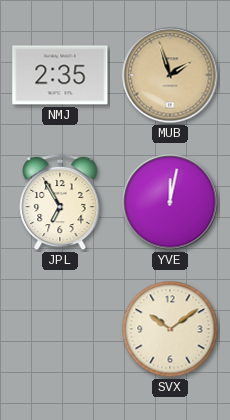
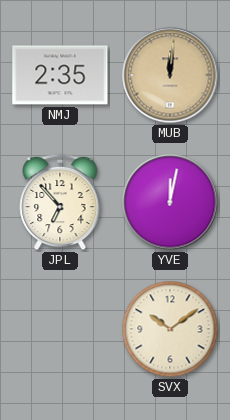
MUB: 1:57 -> 12:01 (170, 75)
JPL: 6:55 -> 6:53 (60, 202)
